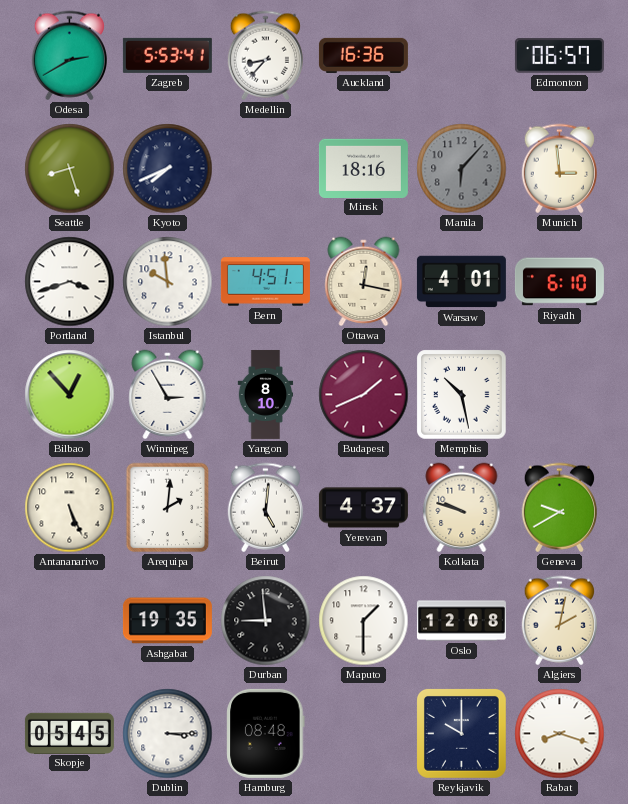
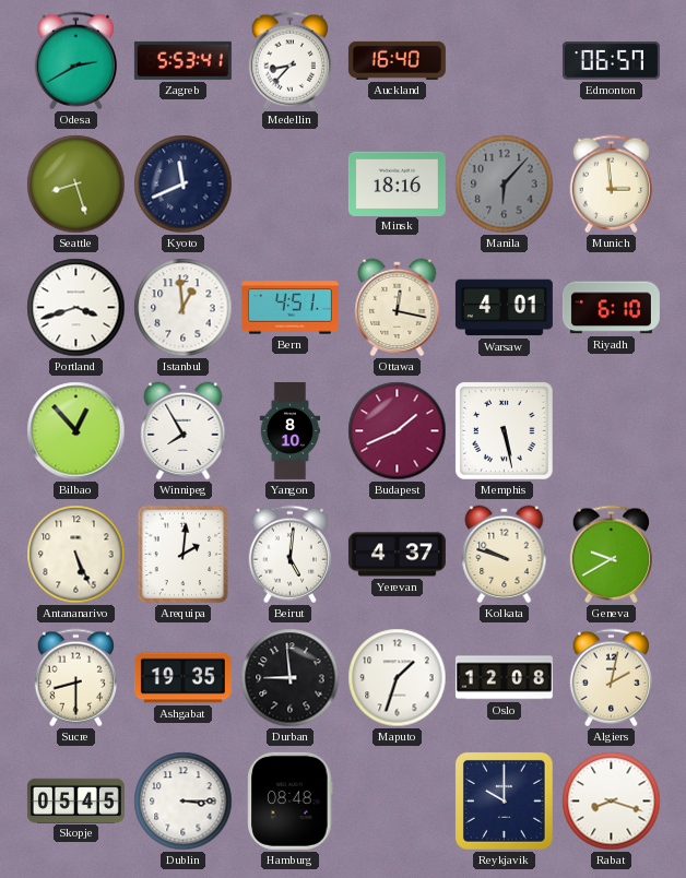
Auckland: 16:36 -> 16:40 (397, 60)
Kyoto: 7:41 -> 11:41 (184, 185)
Istanbul: 9:59 -> 12:59 (184, 308)
Winnipeg: 2:55 -> 7:55 (184, 431)
Memphis: 10:28 -> 5:28 (505, 431)
Sucre: none -> 8:30 (75, 678)
Maputo: 1:30 -> 1:33 (398, 678)
